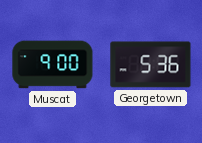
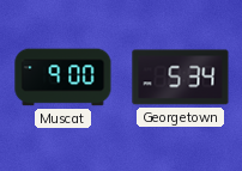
Georgetown: 5:36 -> 5:34 (181, 78)
